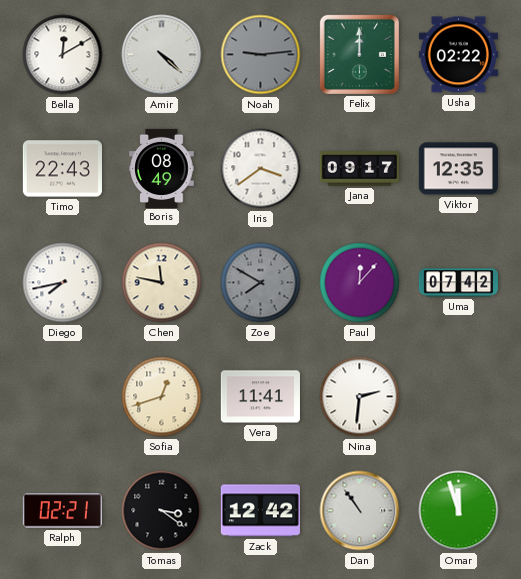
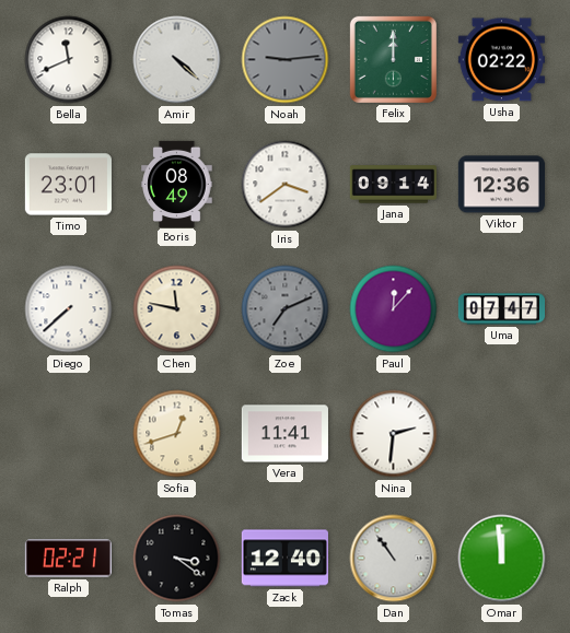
Bella: 12:10 -> 11:41 (69, 60)
Timo: 22:43 -> 23:01 (68, 185)
Jana: 09:17 -> 09:14 (393, 185)
Viktor: 12:35 -> 12:36 (501, 185)
Diego: 7:43 -> 7:38 (69, 309)
Zoe: 7:50 -> 7:11 (286, 309)
Uma: 07:42 -> 07:47 (501, 309)
Zack: 12:42 -> 12:40 (284, 559)
Omar: 11:57 -> 11:59 (502, 559)
